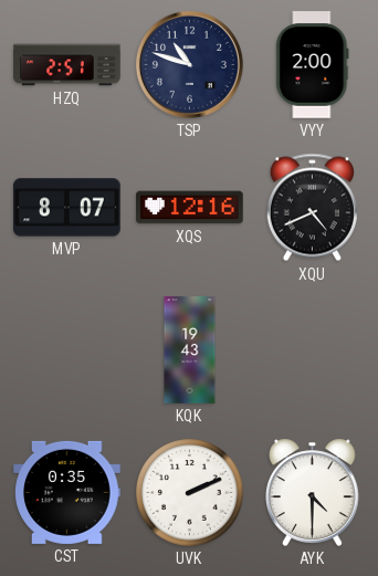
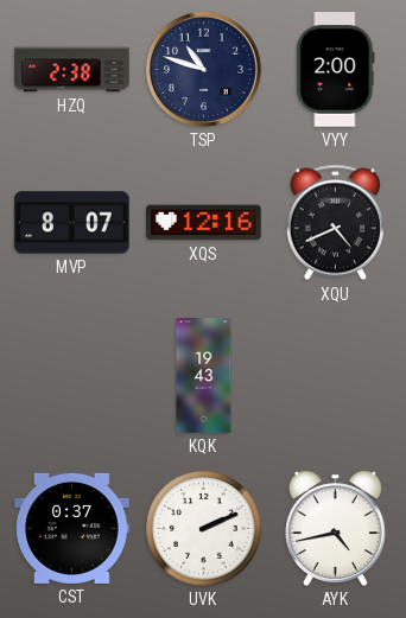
HZQ: 2:51 -> 2:38 (72, 70)
CST: 0:35 -> 0:37 (72, 528)
AYK: 4:30 -> 4:43 (336, 528)
